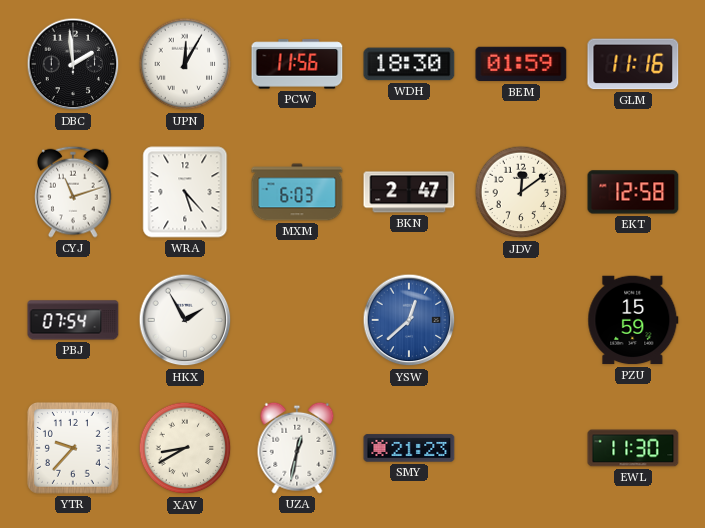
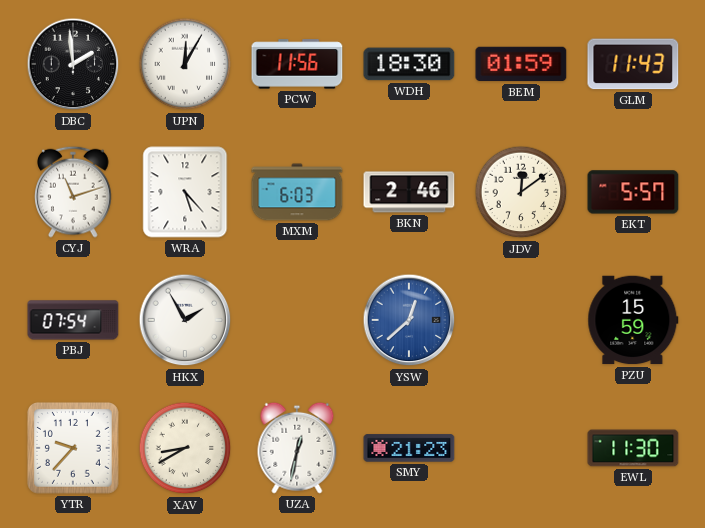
GLM: 11:16 -> 11:43 (633, 64)
BKN: 2:47 -> 2:46 (409, 192)
EKT: 12:58 -> 5:57 (633, 192)
